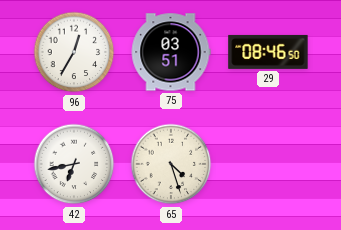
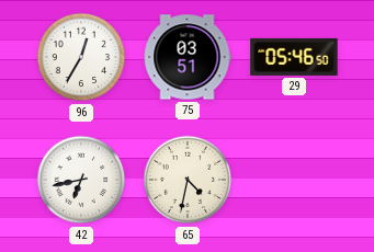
29: 08:46 -> 05:46 (294, 57)
65: 4:27 -> 4:32 (188, 180)
